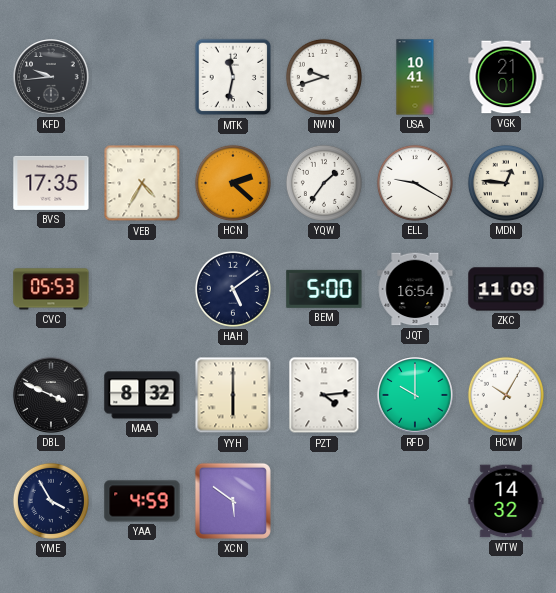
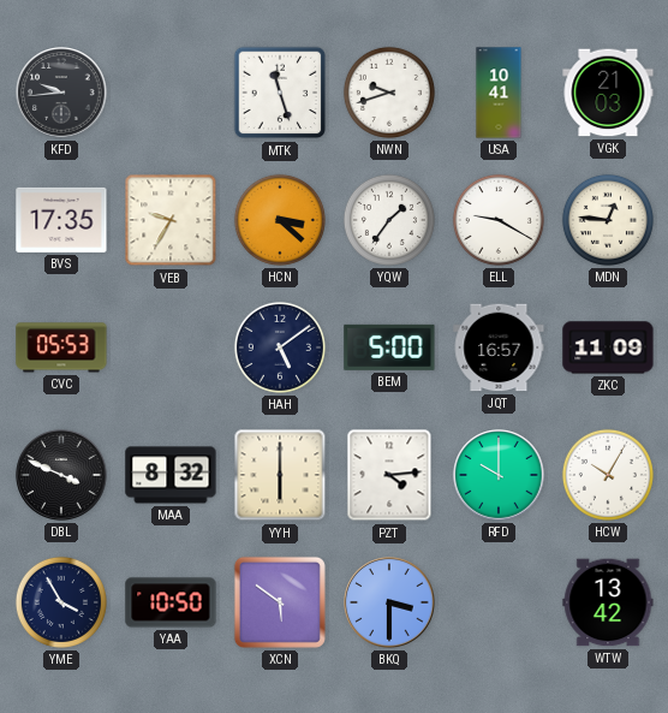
MTK: 11:32 -> 11:27 (280, 93)
VGK: 21:01 -> 21:03 (608, 93)
VEB: 4:35 -> 9:35 (171, 220)
HCN: 2:22 -> 3:22 (280, 220)
JQT: 16:54 -> 16:57 (499, 347)
YAA: 4:59 -> 10:50 (171, 602)
BKQ: none -> 3:30 (389, 602)
WTW: 14:32 -> 13:42 (608, 602)
